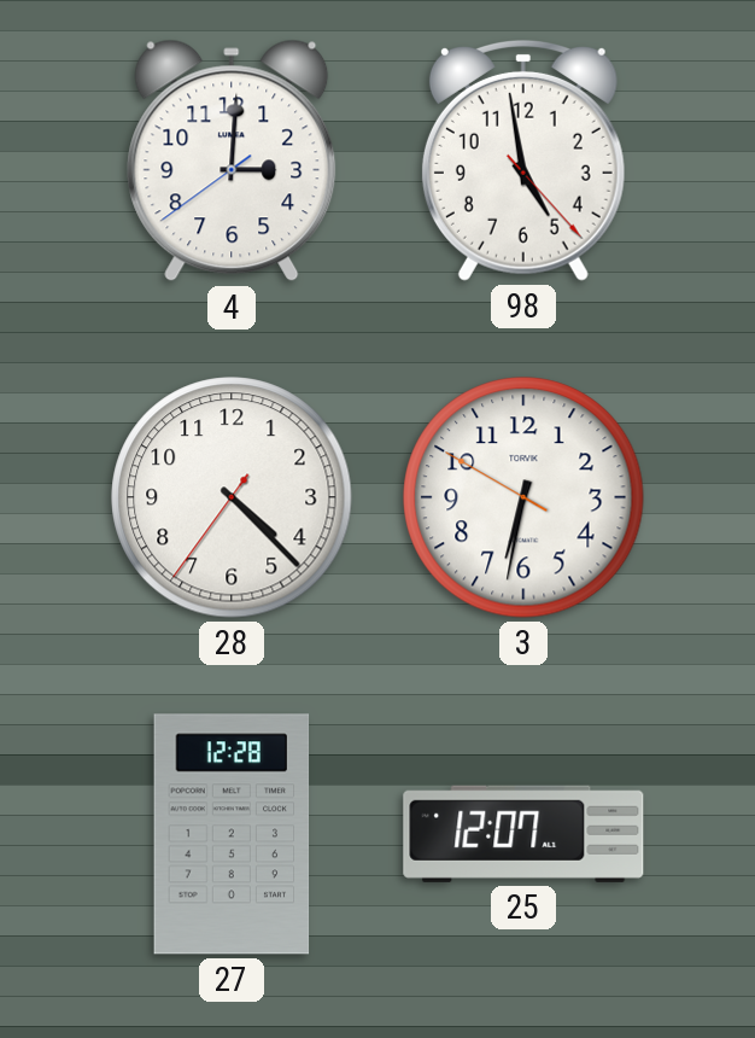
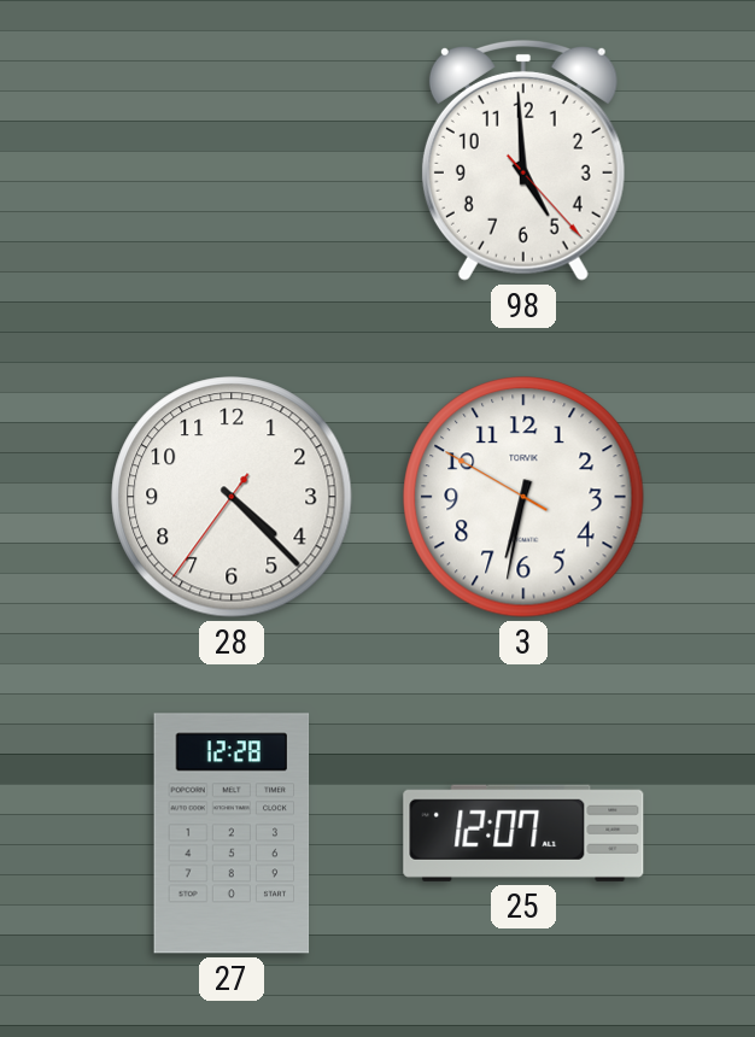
4: 3:00 -> none (232, 161)
98: 4:58 -> 4:59 (523, 160)
